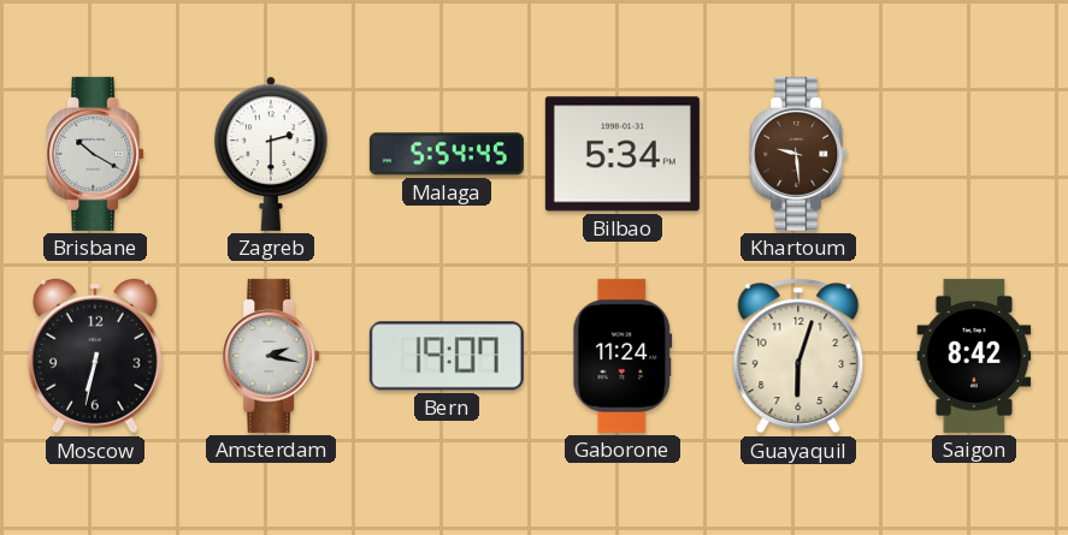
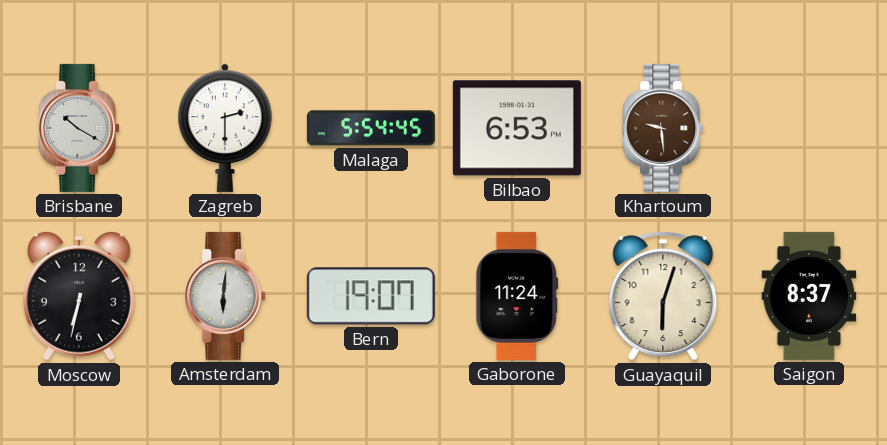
Bilbao: 5:34 -> 6:53 (517, 128)
Amsterdam: 2:17 -> 6:01 (225, 296)
Saigon: 8:42 -> 8:37 (809, 296)
